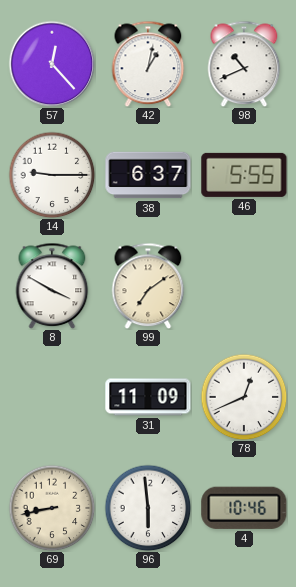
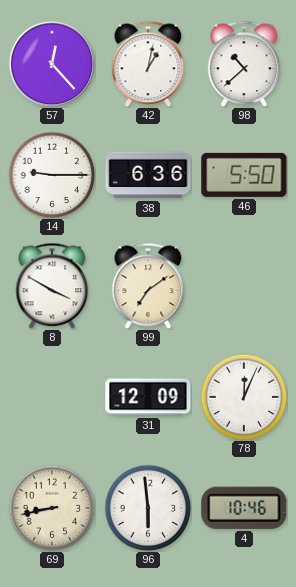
98: 10:41 -> 10:38 (244, 64)
38: 6:37 -> 6:36 (148, 175)
46: 5:55 -> 5:50 (244, 175)
31: 11:09 -> 12:09 (148, 397)
78: 12:41 -> 12:04 (244, 397)
